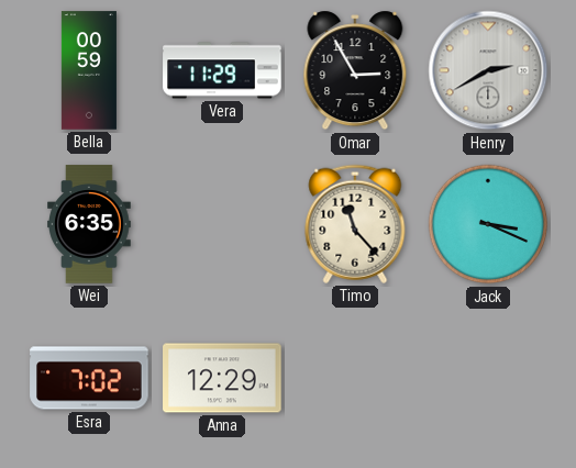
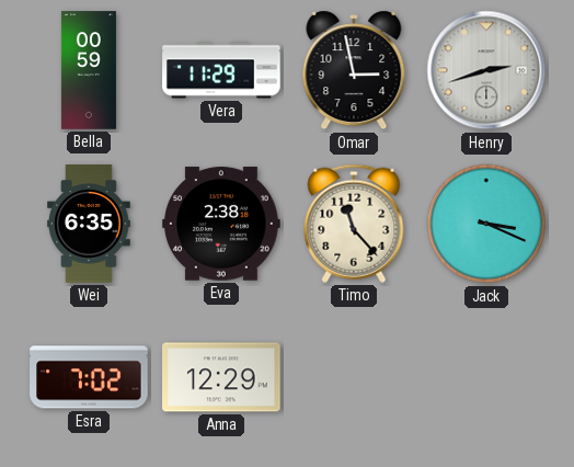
Omar: 2:55 -> 2:58 (354, 70)
Henry: 2:40 -> 2:42 (486, 70)
Eva: none -> 2:38 (221, 224)
